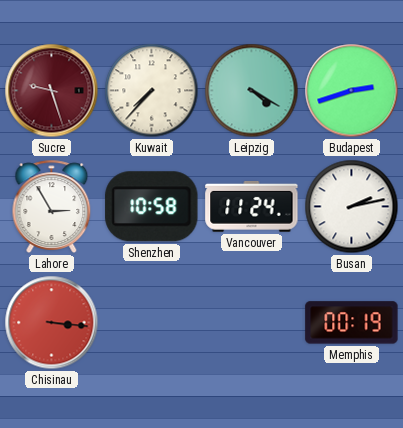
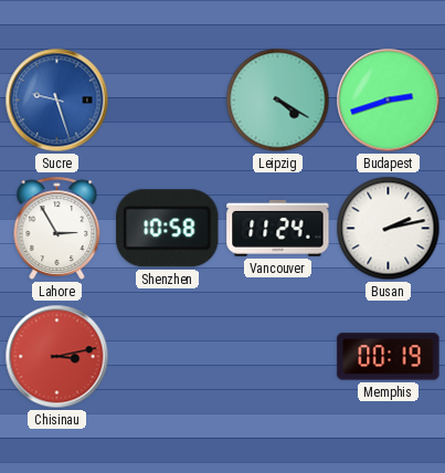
Sucre dial: burgundy -> blue (57, 101)
Kuwait: 7:37 -> none (152, 91)
Chisinau: 3:16 -> 3:13 (57, 357)
